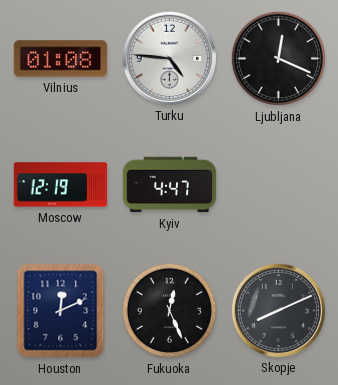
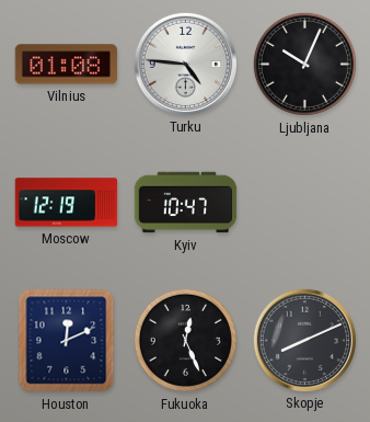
Ljubljana: 12:19 -> 10:04 (304, 64)
Kyiv: 4:47 -> 10:47 (186, 203)
